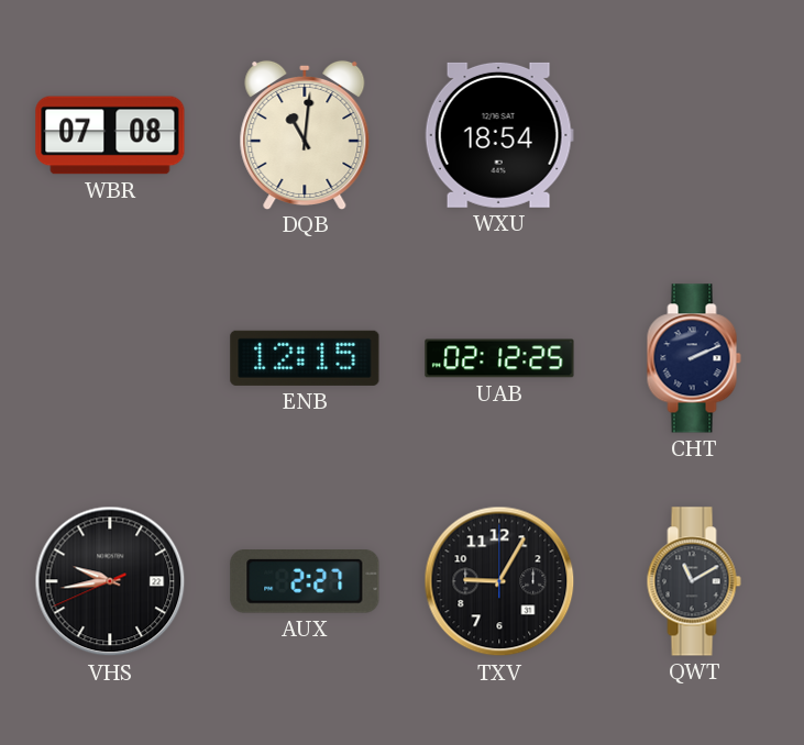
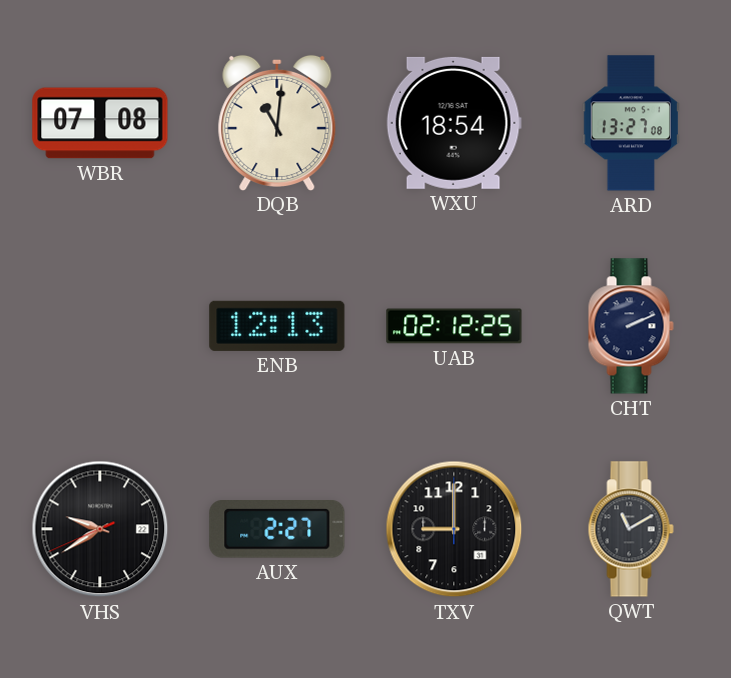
ARD: none -> 13:27 (630, 123)
ENB: 12:15 -> 12:13 (277, 326)
VHS: 9:43 -> 9:39 (100, 529)
TXV: 9:05 -> 9:00 (454, 529)
